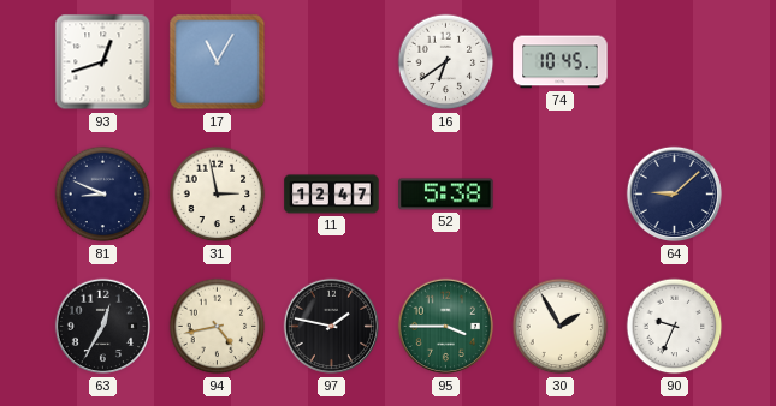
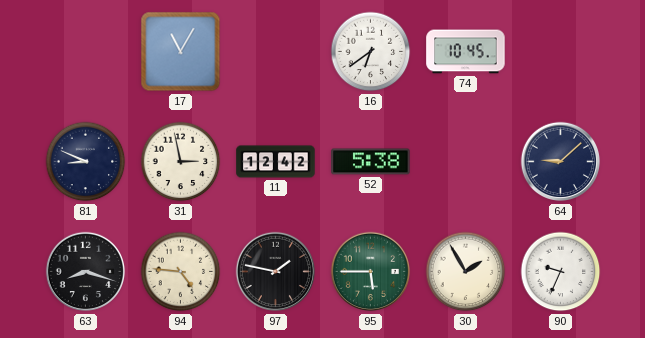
93: 12:42 -> none (103, 62)
11: 12:47 -> 12:42 (276, 162)
63: 12:35 -> 8:18 (86, 272)
94: 4:43 -> 4:46 (181, 272)
95: 3:45 -> 5:45 (371, 272)
